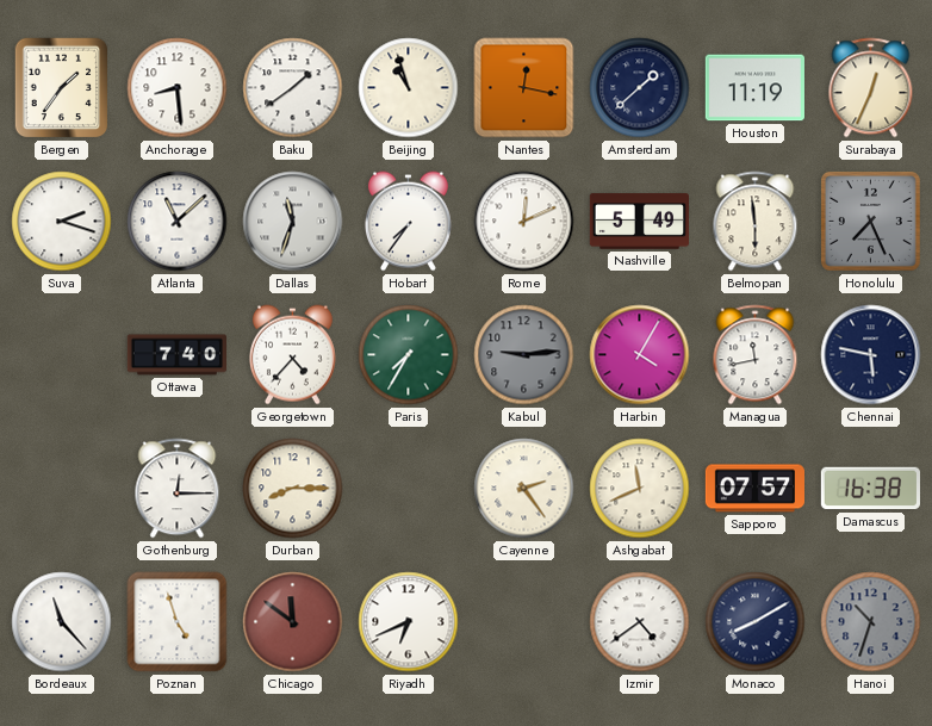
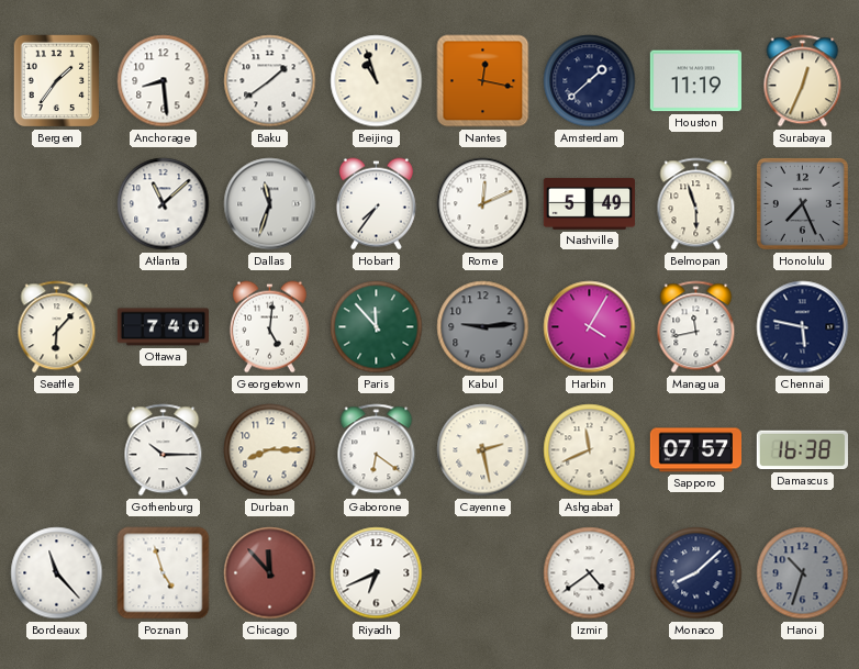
Suva: 2:18 -> none (62, 222)
Belmopan: 5:59 -> 5:57 (696, 204)
Seattle: none -> 6:07 (57, 327)
Georgetown: 4:37 -> 5:01 (269, 327)
Paris: 7:35 -> 11:53 (377, 327)
Gothenburg: 12:15 -> 10:15 (164, 450)
Gaborone: none -> 6:21 (377, 450)
Cayenne: 2:24 -> 2:28 (483, 450)
Chicago: 11:51 -> 11:53 (270, 573)
Monaco: 8:10 -> 8:08 (696, 573)
